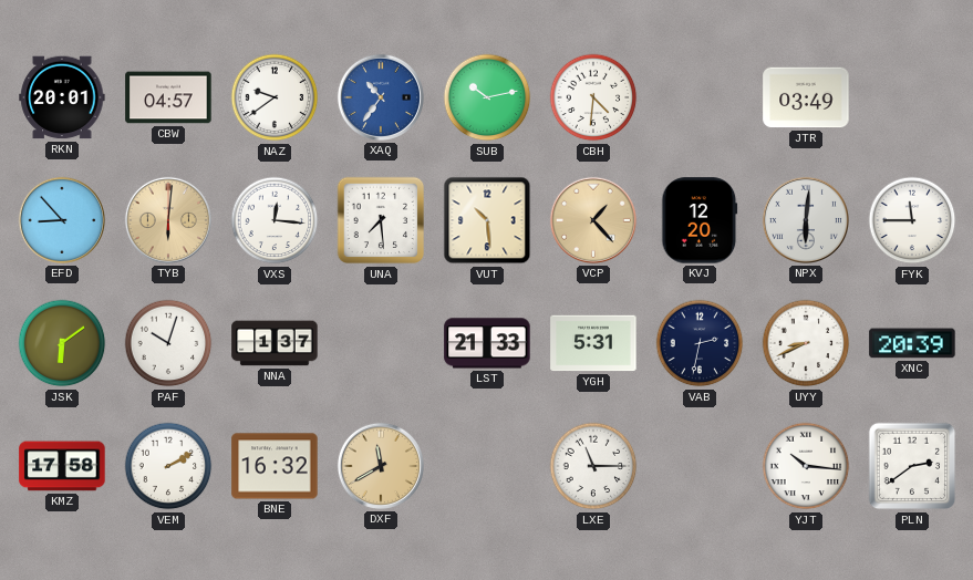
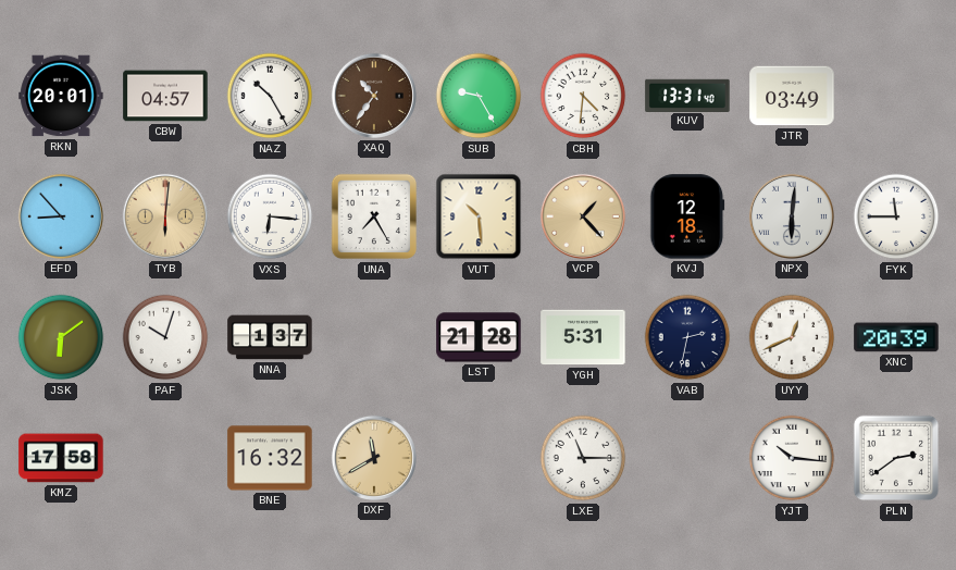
NAZ: 9:39 -> 10:25 (270, 96)
XAQ dial: blue -> brown (374, 96)
SUB: 10:13 -> 9:25 (479, 96)
KUV: none -> 13:31 (687, 95)
VXS: 12:16 -> 6:16 (270, 216)
UNA: 7:29 -> 7:25 (374, 216)
KVJ: 12:20 -> 12:18 (687, 216)
LST: 21:33 -> 21:28 (479, 337)
UYY: 8:41 -> 12:41 (792, 337)
VEM: 2:10 -> none (168, 466)
